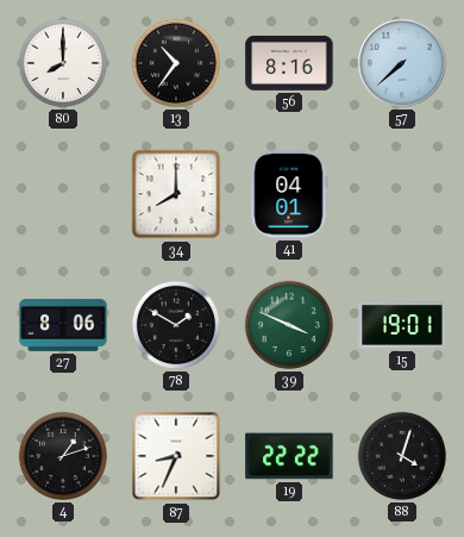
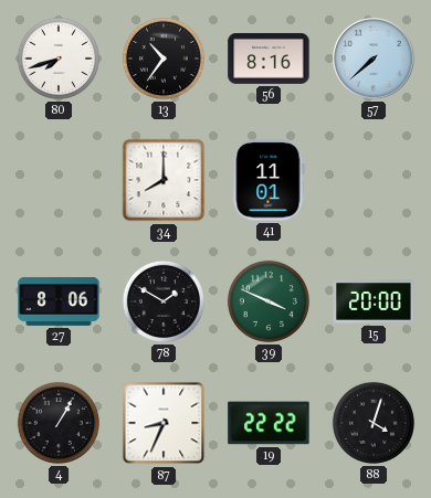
80: 8:00 -> 7:42 (59, 59)
41: 04:01 -> 11:01 (269, 180)
15: 19:01 -> 20:00 (374, 301)
4: 1:12 -> 1:05 (59, 423)
